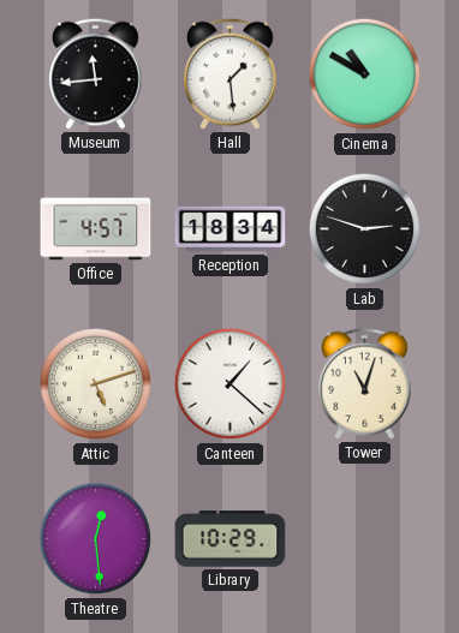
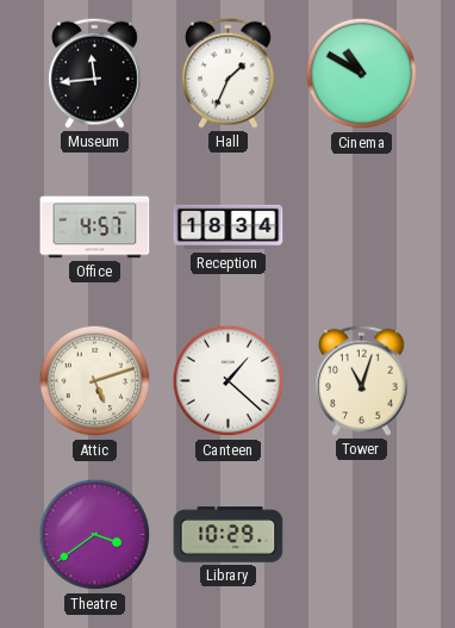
Hall: 1:29 -> 1:34 (229, 73)
Lab: 2:48 -> none (365, 229)
Theatre: 12:29 -> 3:39 (95, 535)
